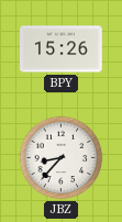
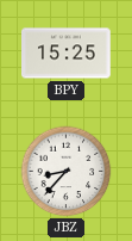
BPY: 15:26 -> 15:25 (67, 54)
